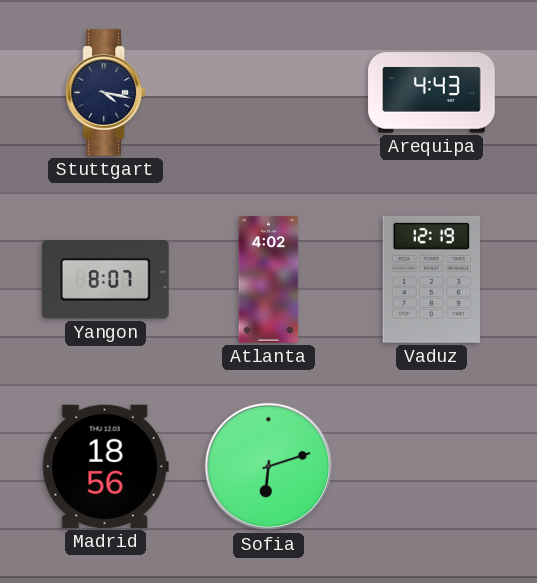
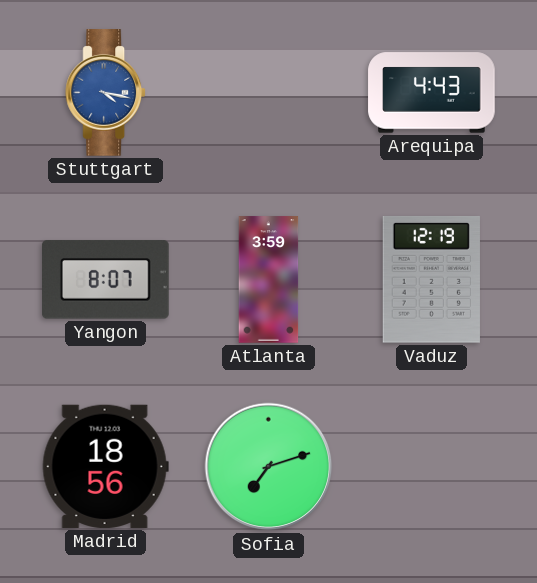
Stuttgart dial: navy -> blue (106, 93)
Atlanta: 4:02 -> 3:59 (269, 280)
Sofia: 6:12 -> 7:12 (269, 467)
